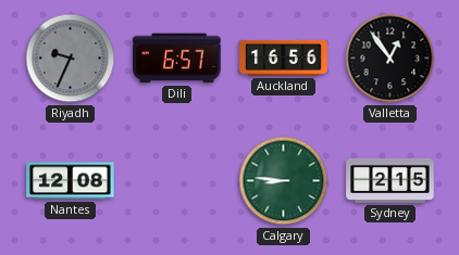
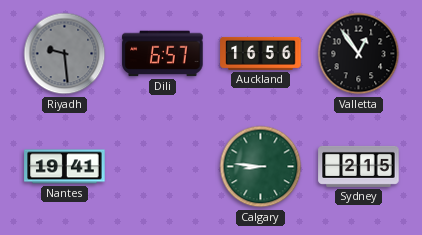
Riyadh: 9:34 -> 9:29 (65, 54)
Nantes: 12:08 -> 19:41 (65, 167)
